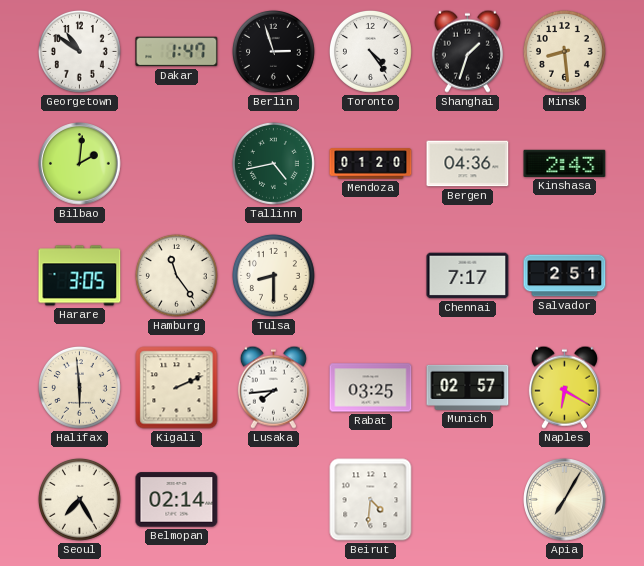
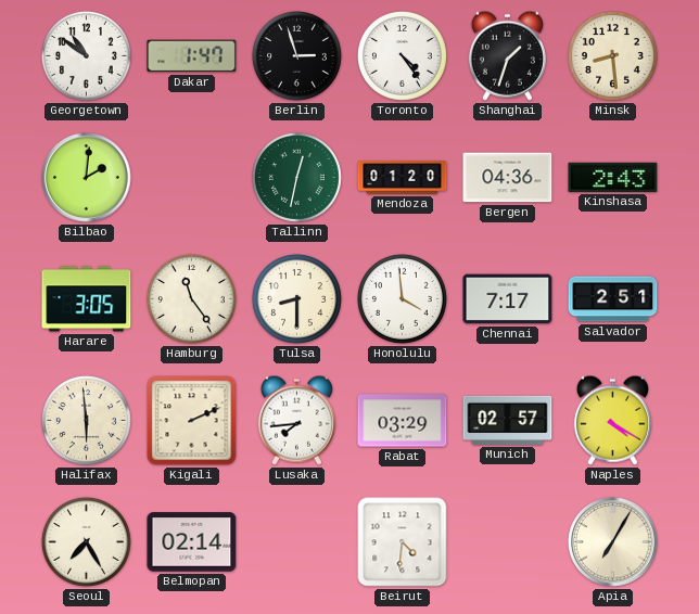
Tallinn: 4:43 -> 12:32 (296, 177)
Honolulu: none -> 3:59 (402, 298)
Rabat: 03:25 -> 03:29 (403, 421)
Naples: 6:20 -> 4:20 (612, 420)
